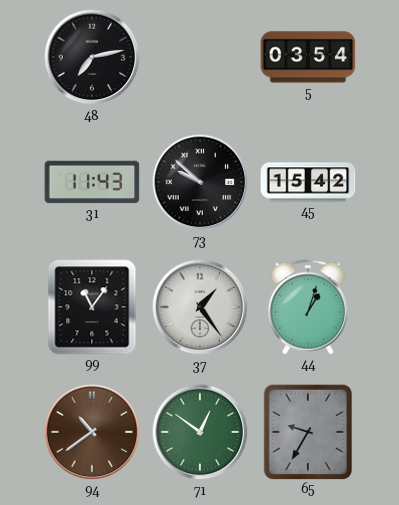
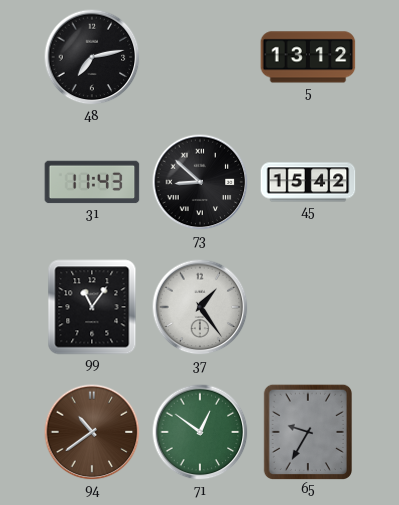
5: 03:54 -> 13:12 (308, 57)
73: 9:52 -> 8:52 (200, 182)
44: 1:03 -> none (307, 307)
